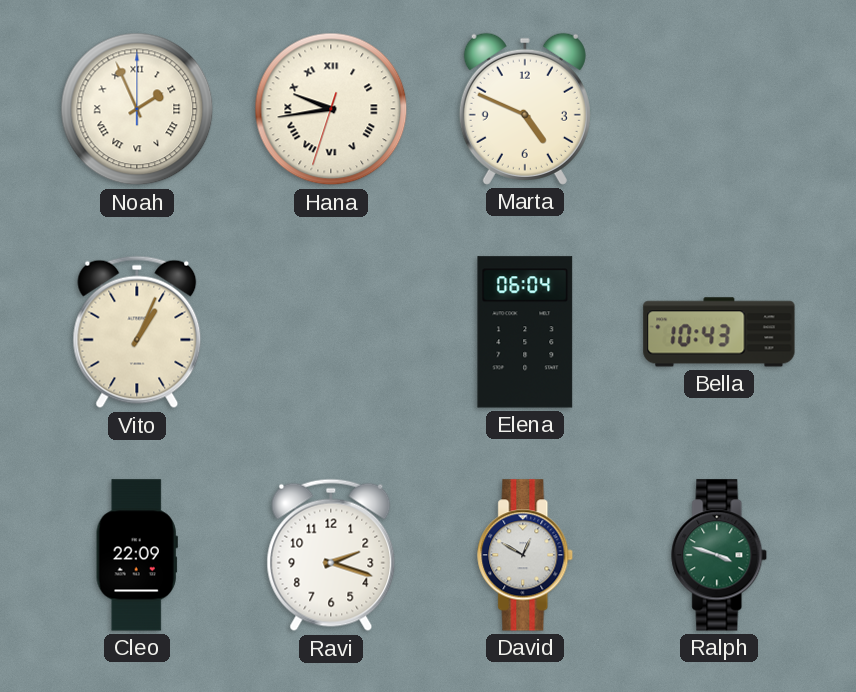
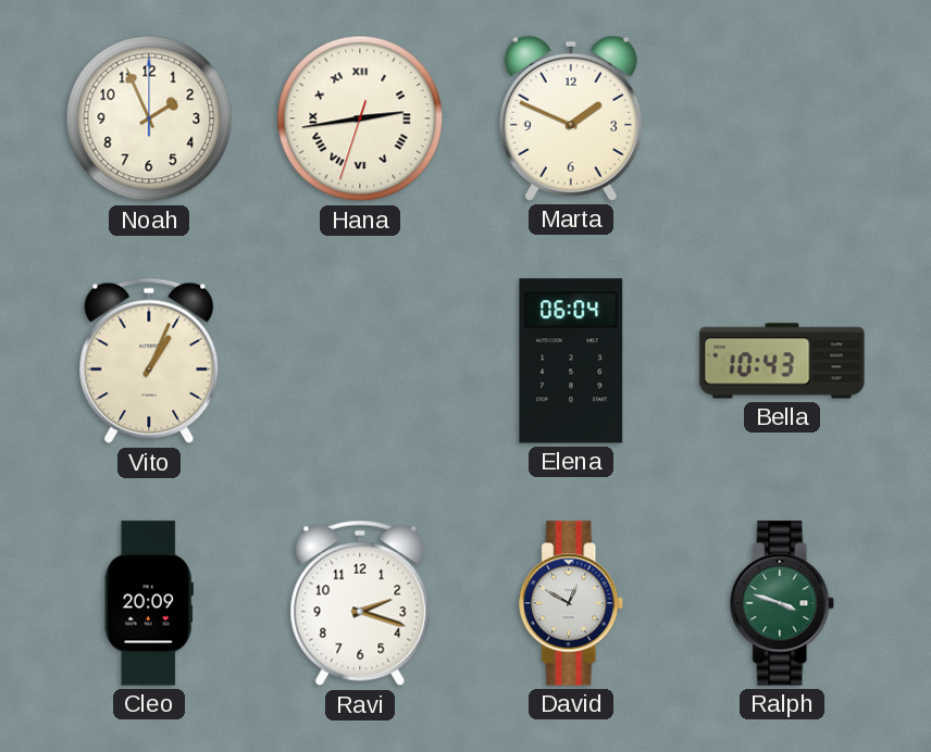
Noah numerals: Roman -> Arabic (149, 118)
Hana: 9:43 -> 2:43 (360, 118)
Marta: 4:49 -> 1:49 (571, 118)
Cleo: 22:09 -> 20:09 (149, 603)
